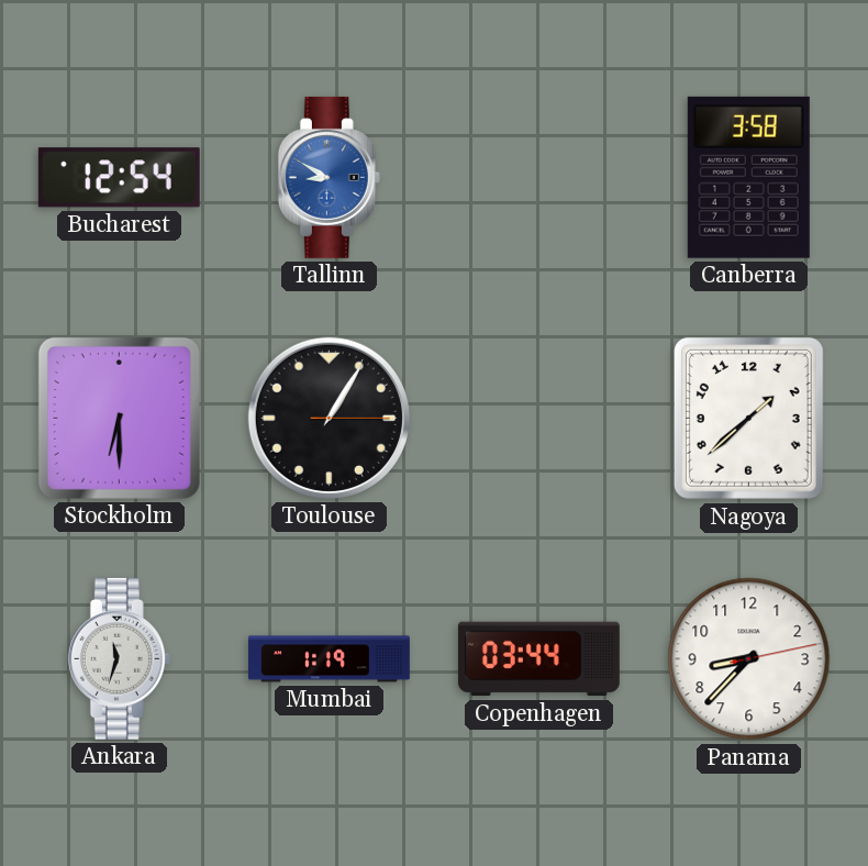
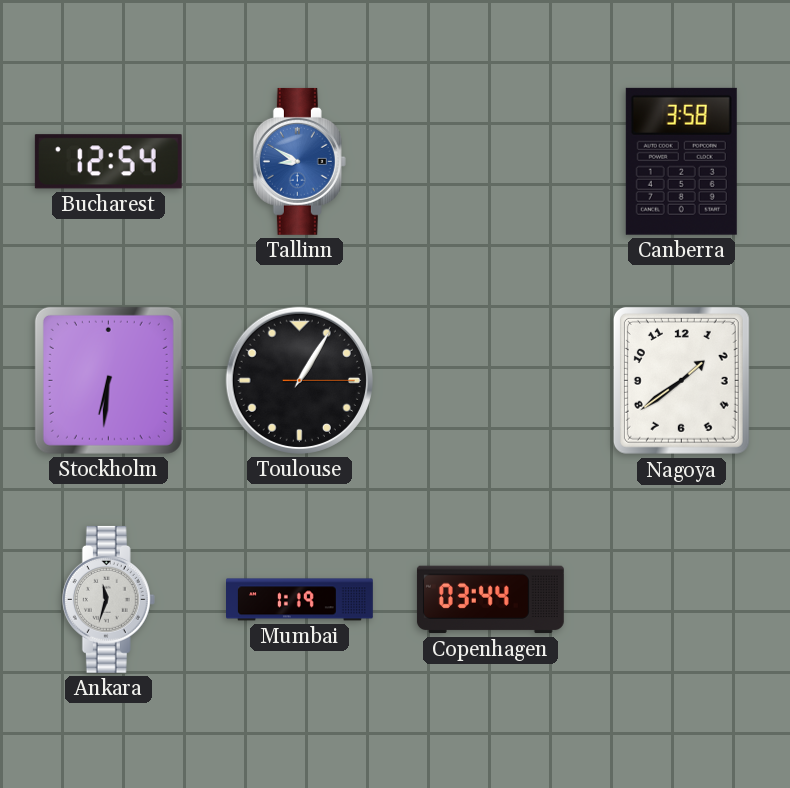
Stockholm: 6:30 -> 6:31 (108, 380)
Nagoya: 1:38 -> 1:39 (681, 380)
Panama: 8:37 -> none (749, 659)
